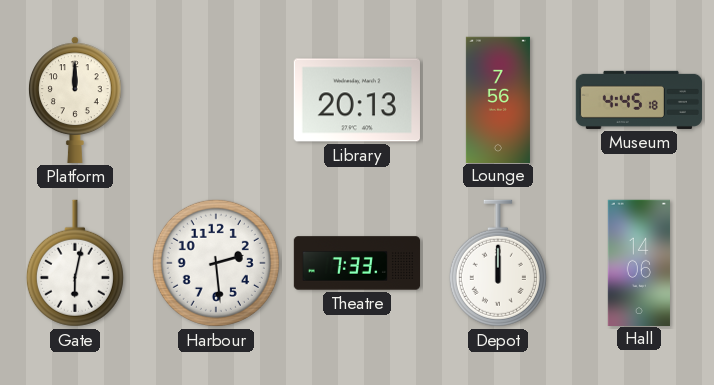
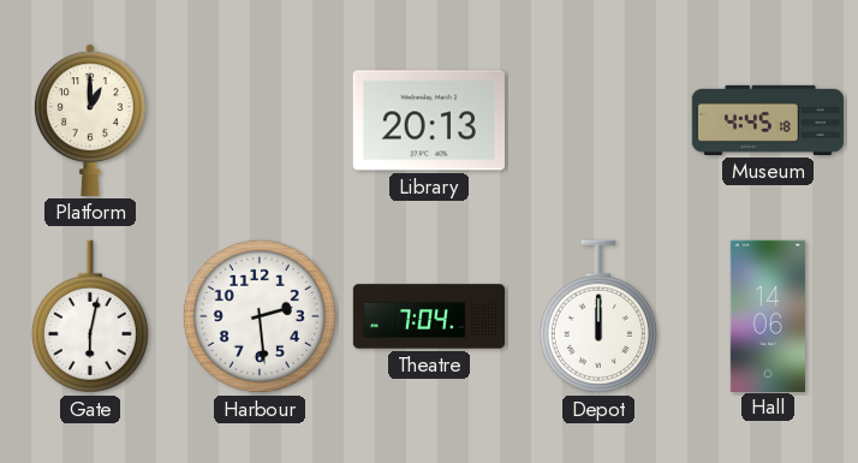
Platform: 12:00 -> 1:00 (91, 120)
Lounge: 7:56 -> none (498, 99)
Theatre: 7:33 -> 7:04 (429, 316)
